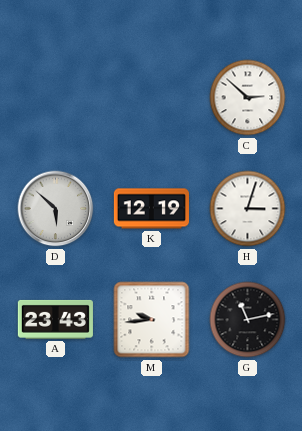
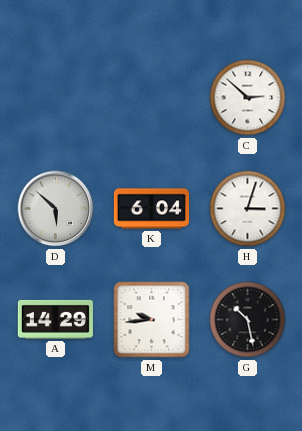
K: 12:19 -> 6:04 (151, 209)
A: 23:43 -> 14:29 (55, 319)
G: 11:13 -> 10:28 (248, 320)
